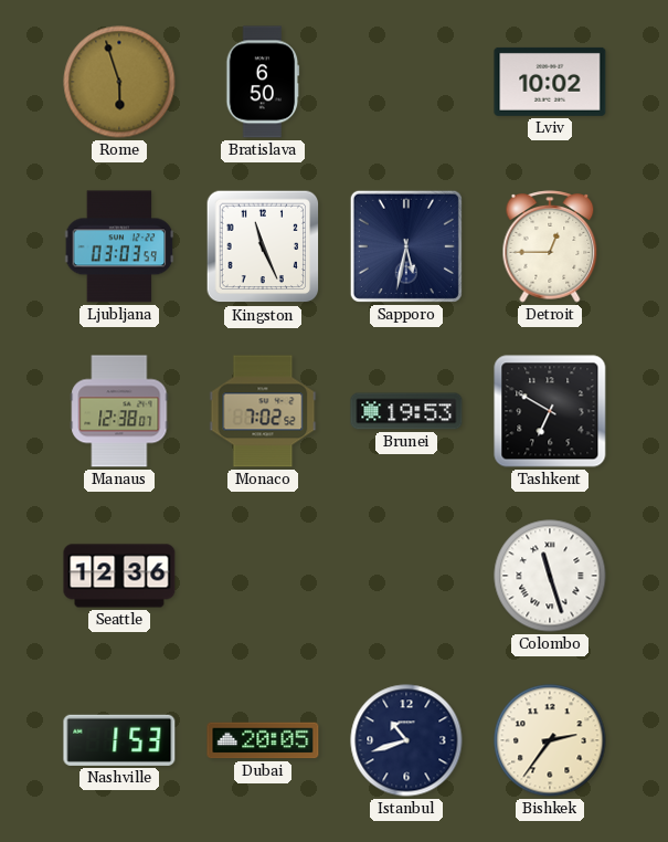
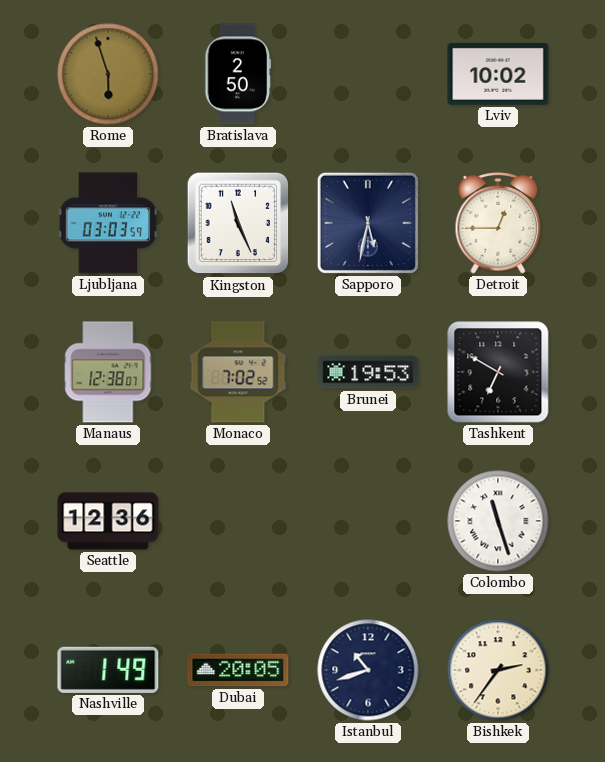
Bratislava: 6:50 -> 2:50 (238, 74)
Nashville: 1:53 -> 1:49 (108, 670)
